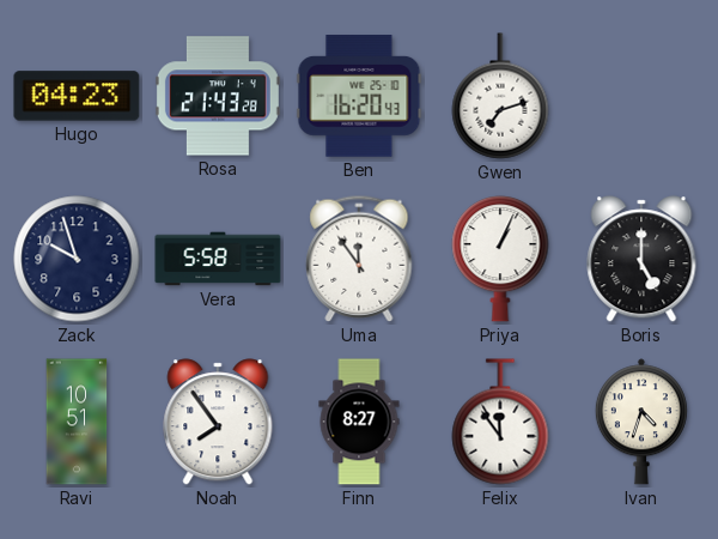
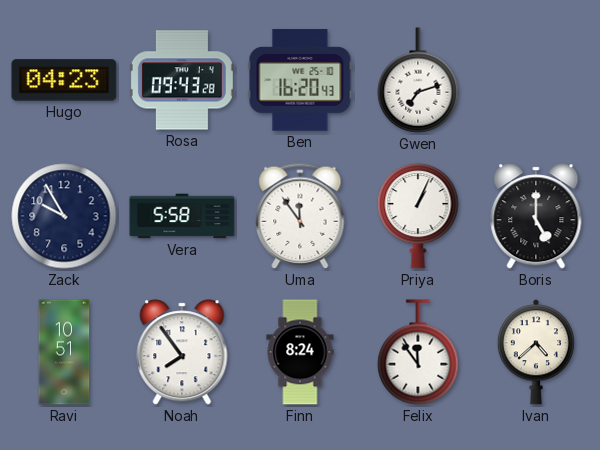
Rosa: 21:43 -> 09:43 (182, 80)
Zack: 9:57 -> 9:55 (64, 216)
Finn: 8:27 -> 8:24 (300, 352)
Ivan: 4:33 -> 4:38 (536, 352)
